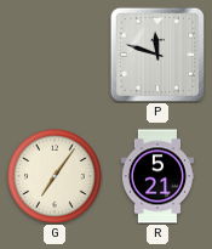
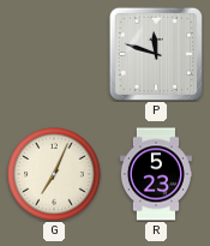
G: 7:06 -> 7:04 (54, 174)
R: 5:21 -> 5:23 (156, 174)
